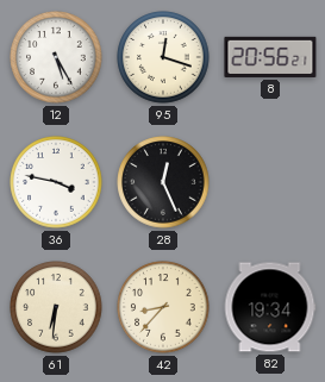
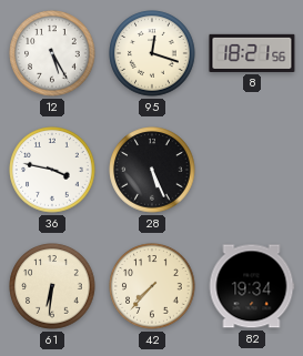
8: 20:56 -> 18:21 (252, 53)
28: 12:26 -> 5:26 (152, 170)
42: 8:37 -> 7:37 (152, 286)
